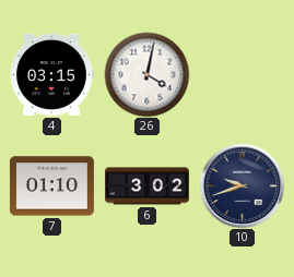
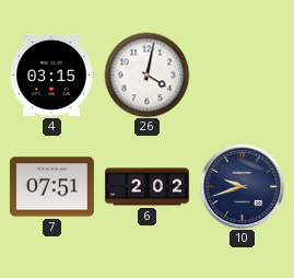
7: 01:10 -> 07:51 (51, 187)
6: 3:02 -> 2:02 (146, 187)
